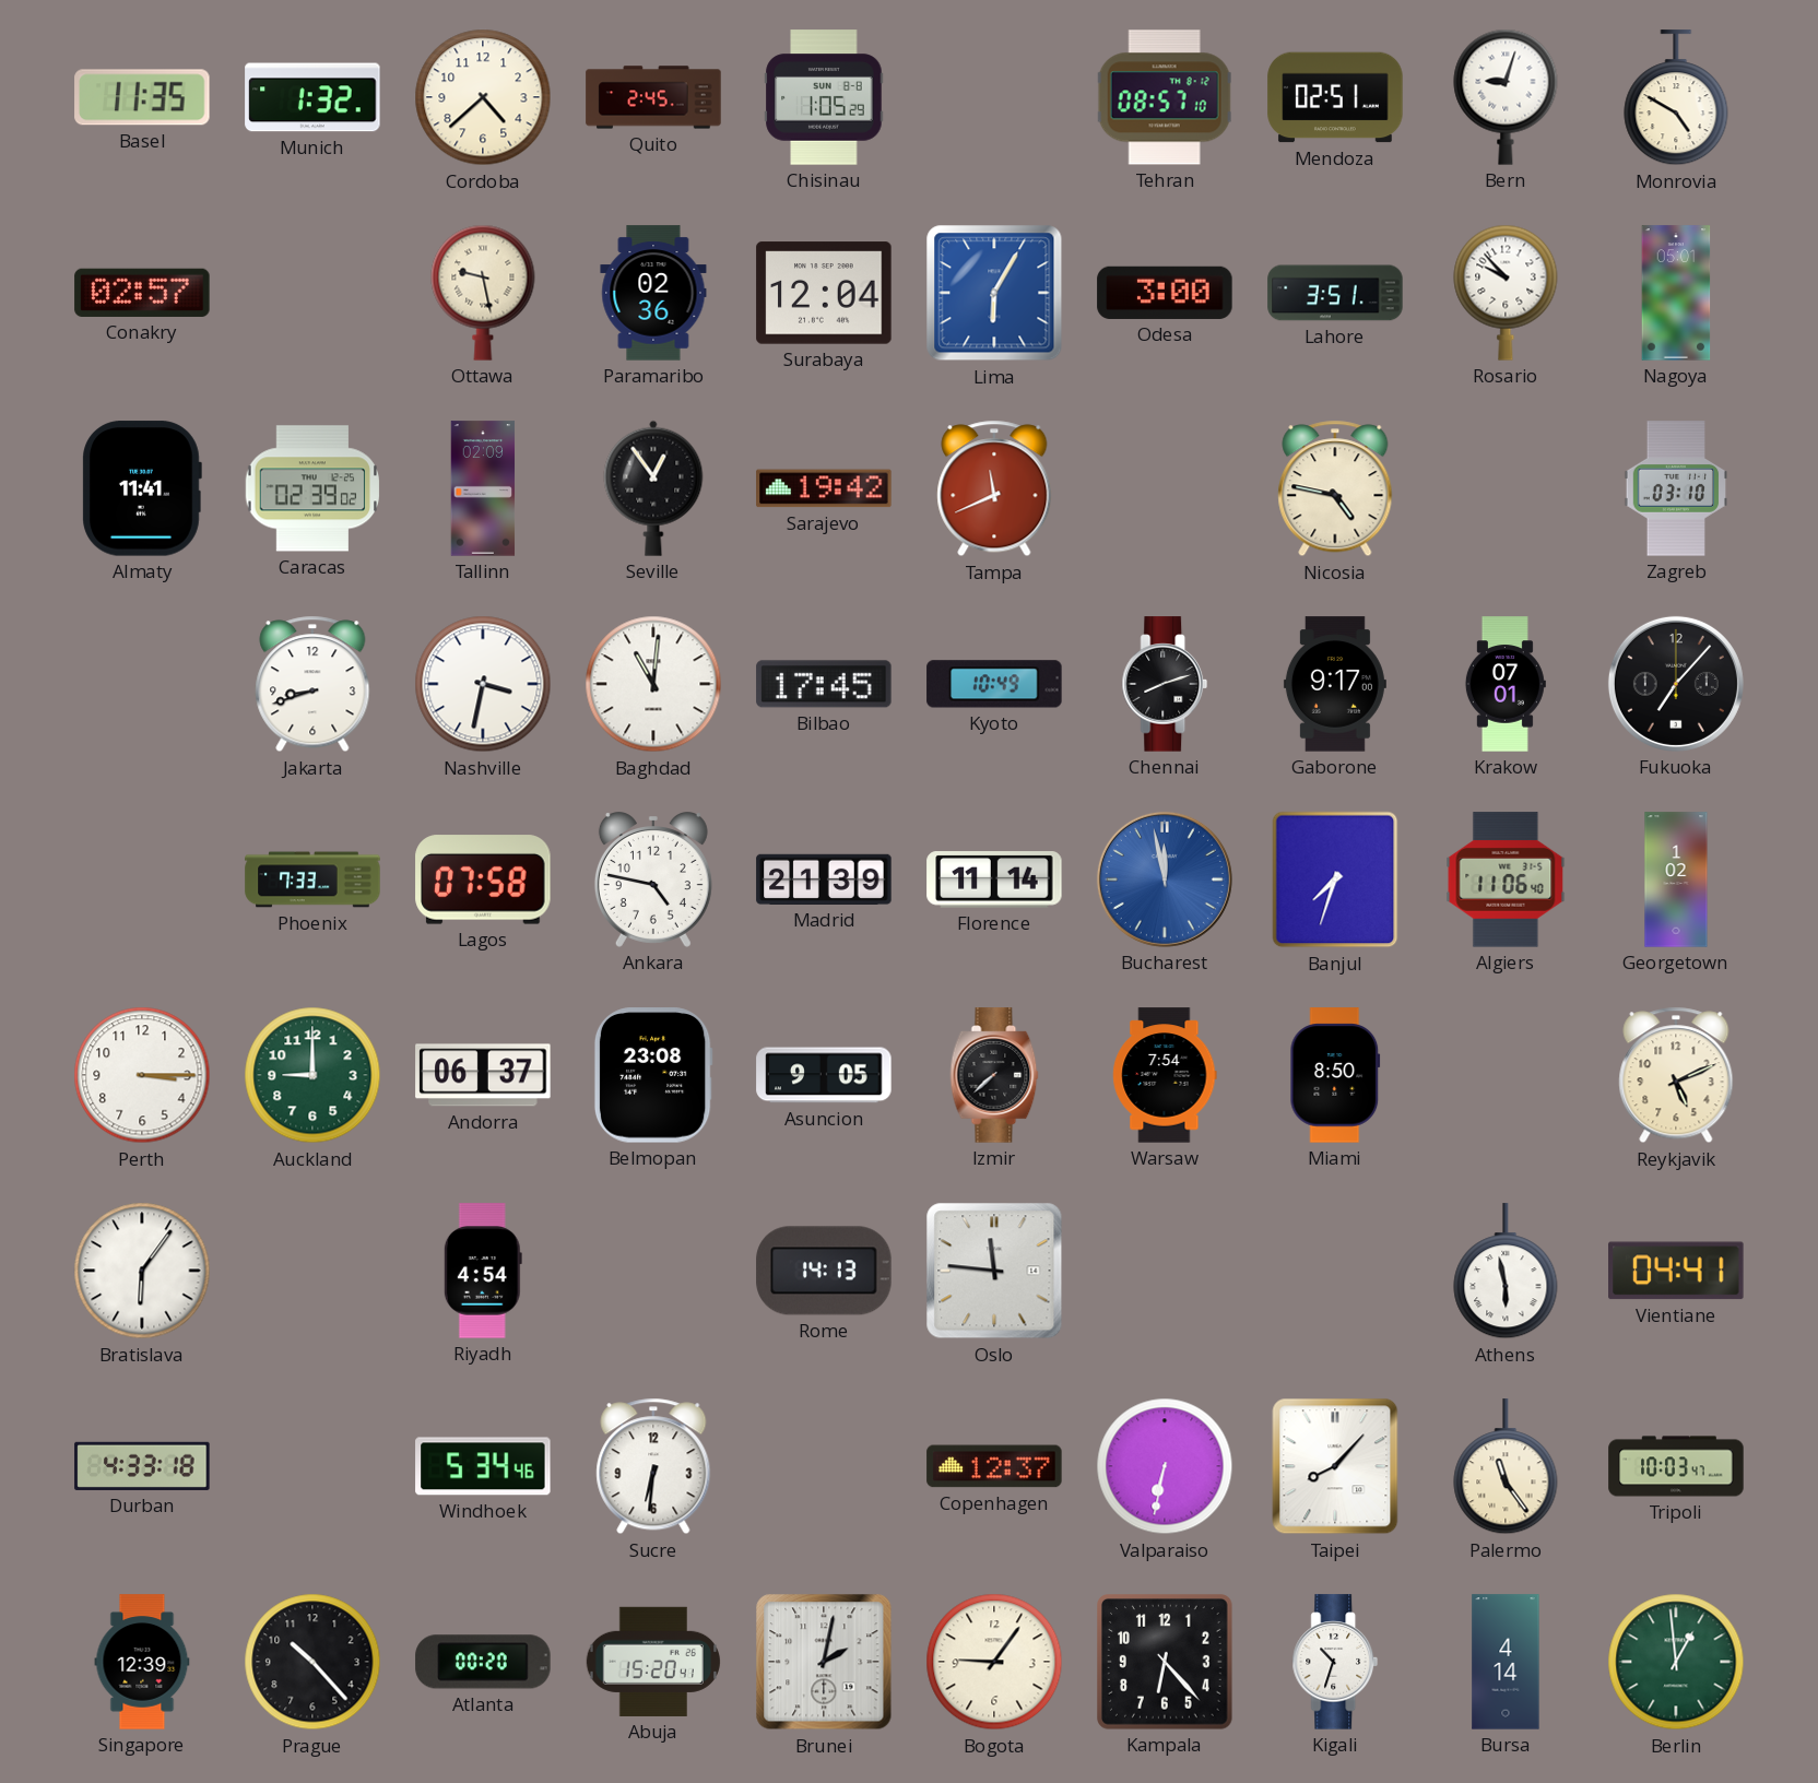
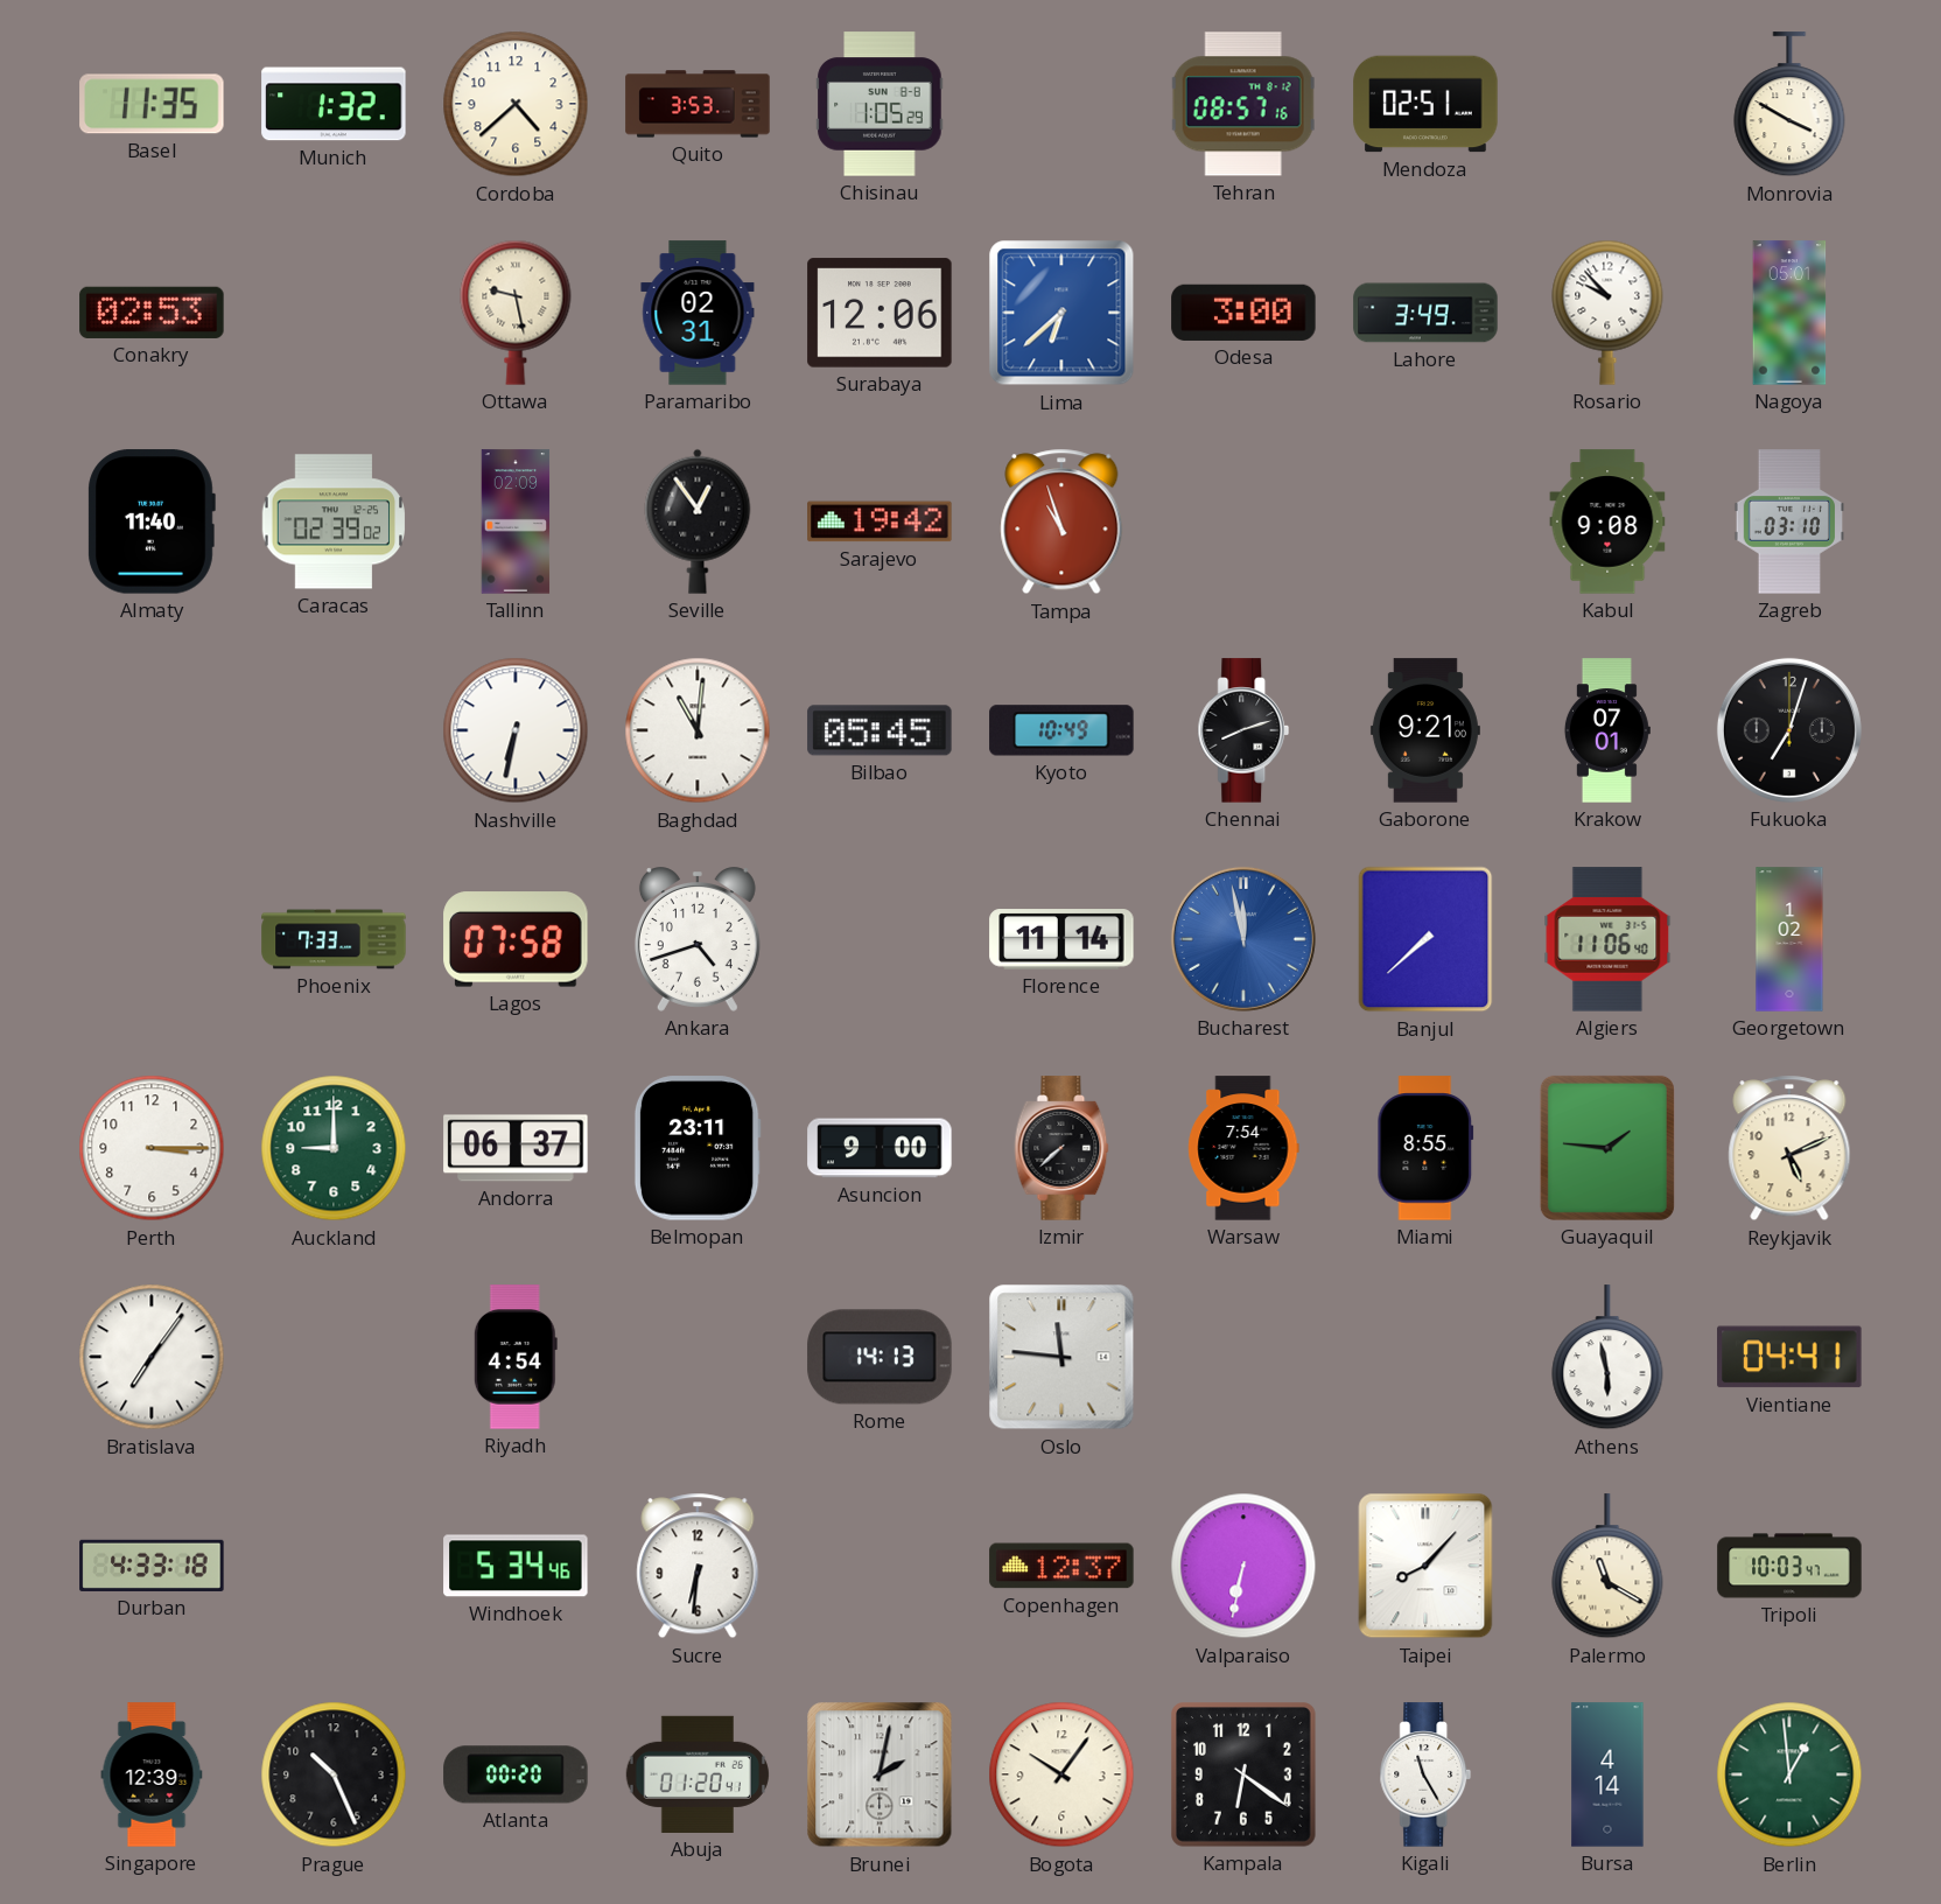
Quito: 2:45 -> 3:53 (698, 104)
Tehran: 08:57:10 -> 08:57:16 (1243, 104)
Bern: 9:03 -> none (1506, 97)
Monrovia: 4:50 -> 3:50 (1789, 105)
Conakry: 02:57 -> 02:53 (152, 313)
Paramaribo: 02:36 -> 02:31 (698, 313)
Surabaya: 12:04 -> 12:06 (880, 313)
Lima: 6:05 -> 6:38 (1061, 313)
Lahore: 3:51 -> 3:49 (1425, 313)
Almaty: 11:41 -> 11:40 (152, 521)
Tampa: 11:41 -> 10:57 (1061, 521)
Nicosia: 4:47 -> none (1335, 488)
Kabul: none -> 9:08 (1607, 521)
Jakarta: 8:42 -> none (312, 684)
Nashville: 3:32 -> 6:32 (516, 730)
Bilbao: 17:45 -> 05:45 (880, 730)
Gaborone: 9:17 -> 9:21 (1425, 730)
Fukuoka: 7:07 -> 7:03 (1789, 730)
Ankara: 4:47 -> 4:42 (698, 939)
Madrid: 21:39 -> none (824, 879)
Banjul: 7:33 -> 7:38 (1425, 939)
Belmopan: 23:08 -> 23:11 (698, 1148)
Asuncion: 9:05 -> 9:00 (880, 1148)
Miami: 8:50 -> 8:55 (1425, 1148)
Guayaquil: none -> 1:46 (1607, 1148)
Bratislava: 6:06 -> 7:06 (152, 1357)
Palermo: 11:24 -> 11:20 (1607, 1567)
Prague: 10:23 -> 10:26 (334, 1774)
Abuja: 15:20 -> 01:20 (696, 1774)
Bogota: 9:06 -> 10:06 (1061, 1774)
Kampala: 6:23 -> 6:21 (1245, 1776)
Kigali: 10:33 -> 11:25 (1425, 1774)
